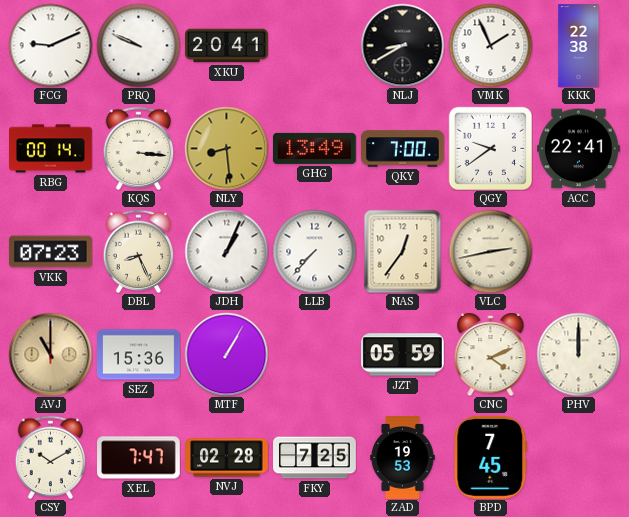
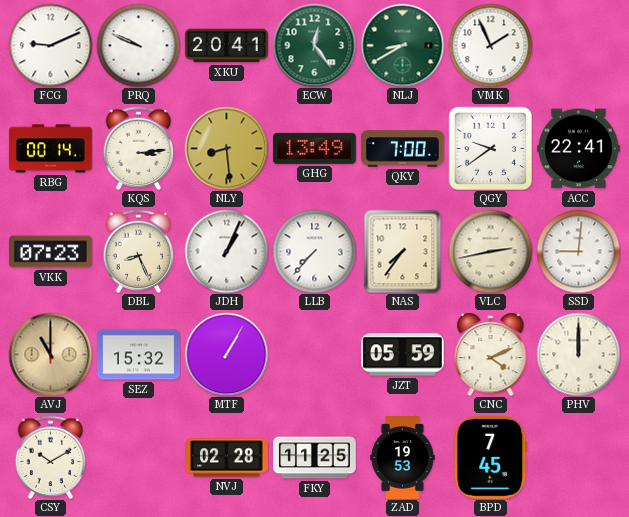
ECW: none -> 12:24 (314, 45)
NLJ dial: black -> green (402, 45)
KKK: 22:38 -> none (579, 46)
KQS: 3:16 -> 3:14 (139, 148)
NAS: 12:36 -> 7:36 (403, 251)
SSD: none -> 9:01 (578, 251)
SEZ: 15:36 -> 15:32 (139, 355)
XEL: 7:47 -> none (139, 458)
FKY: 7:25 -> 11:25 (315, 458)
